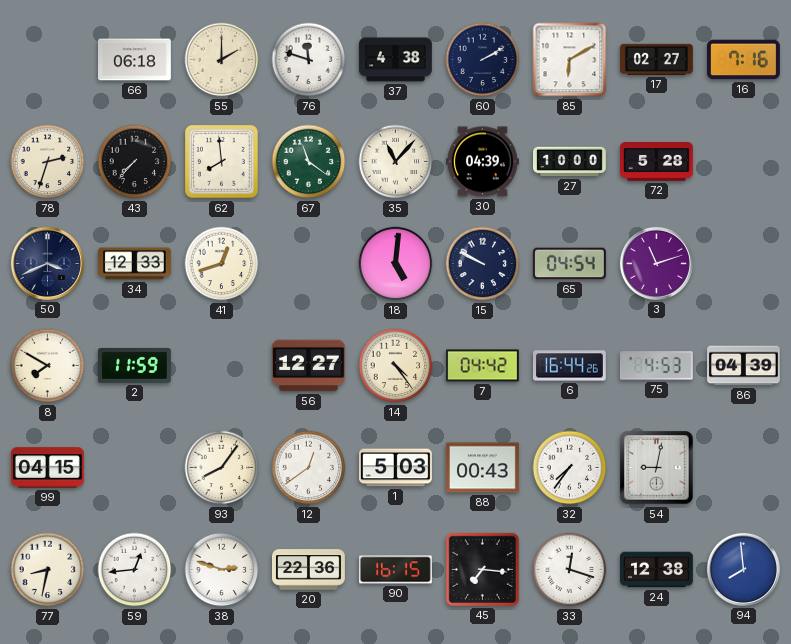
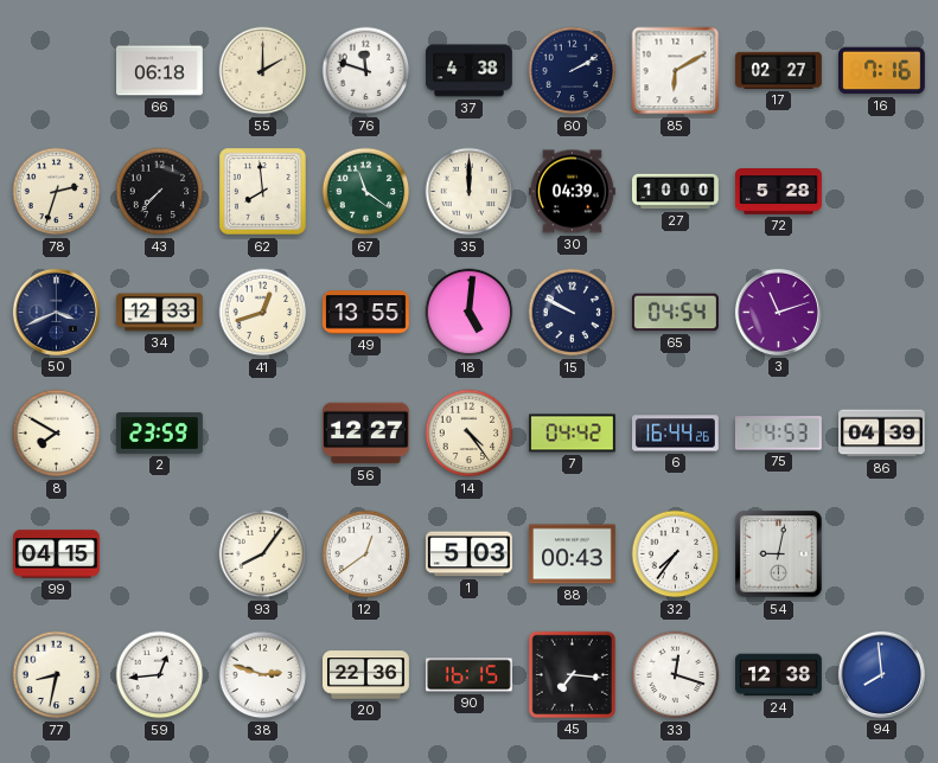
35: 11:07 -> 12:00 (470, 192)
49: none -> 13:55 (365, 313)
2: 11:59 -> 23:59 (159, 432)
